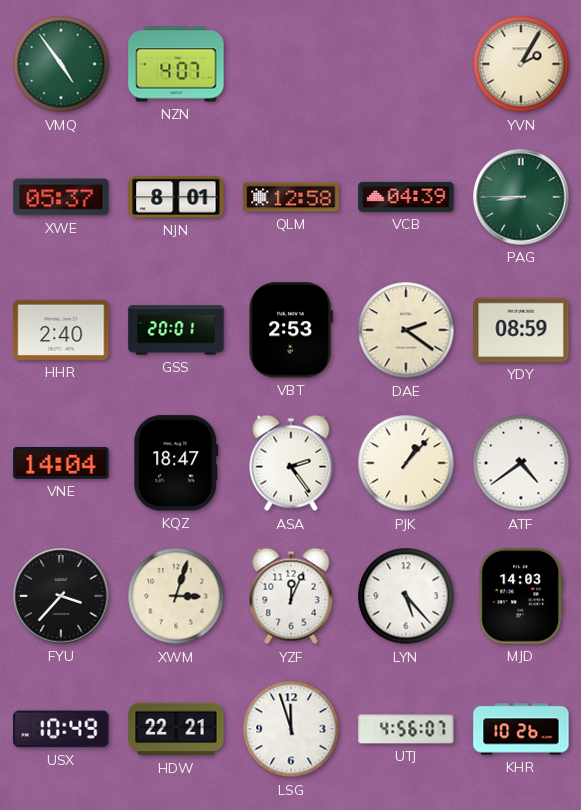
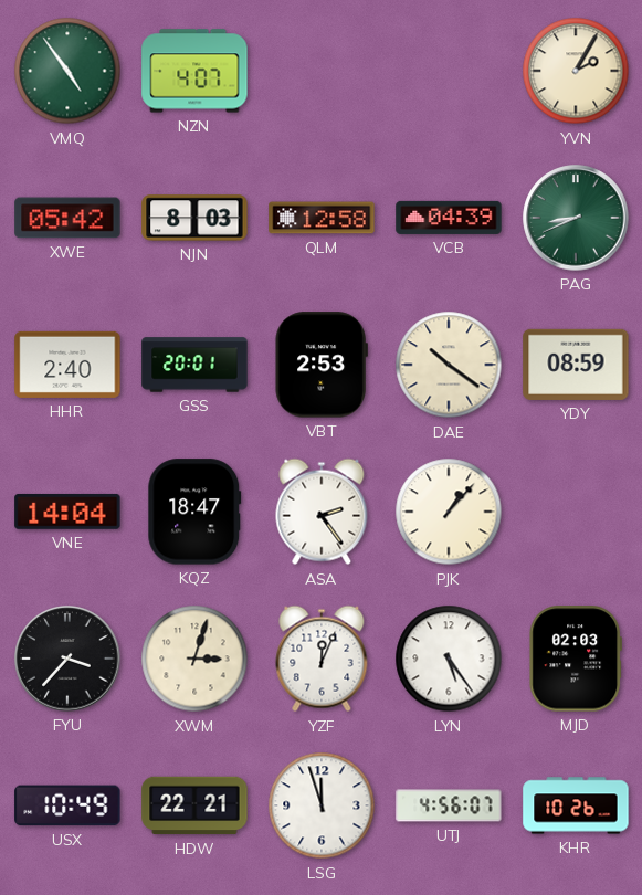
XWE: 05:37 -> 05:42 (67, 218)
NJN: 8:01 -> 8:03 (194, 218)
PAG: 8:45 -> 8:41 (576, 218)
DAE: 2:21 -> 10:21 (449, 365)
ATF: 4:39 -> none (521, 463)
LYN: 5:23 -> 5:24 (449, 659)
MJD: 14:03 -> 02:03 (575, 659)
